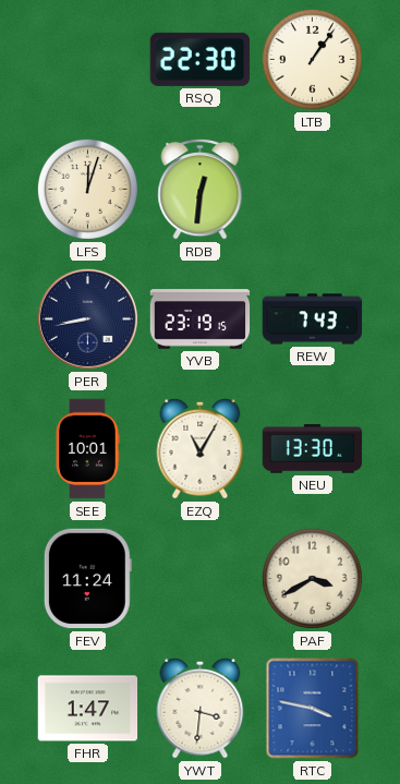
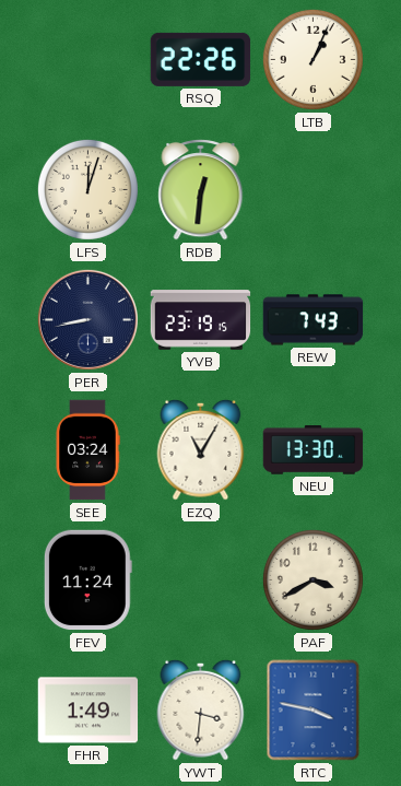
RSQ: 22:30 -> 22:26 (201, 59)
LTB: 1:06 -> 1:04 (312, 59)
SEE: 10:01 -> 03:24 (87, 450)
FHR: 1:47 -> 1:49 (89, 711)
